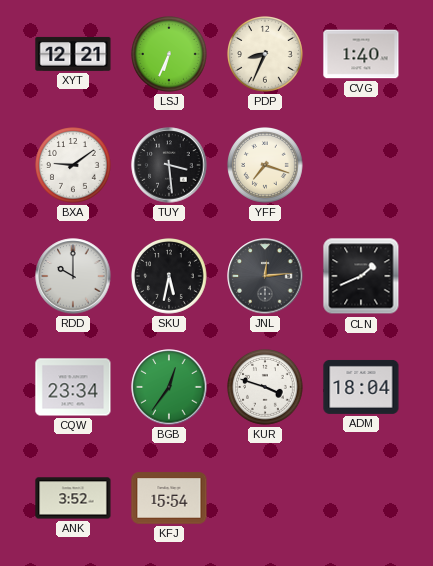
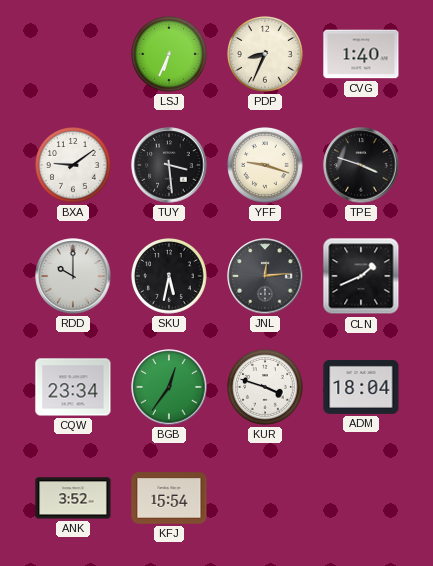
XYT: 12:21 -> none (73, 54)
YFF: 7:18 -> 9:18 (266, 166)
TPE: none -> 3:48 (361, 165)
